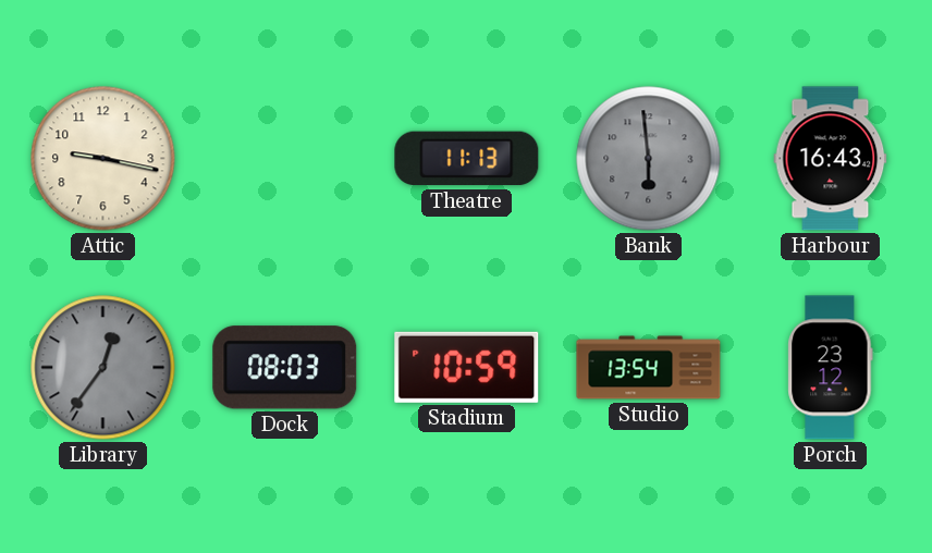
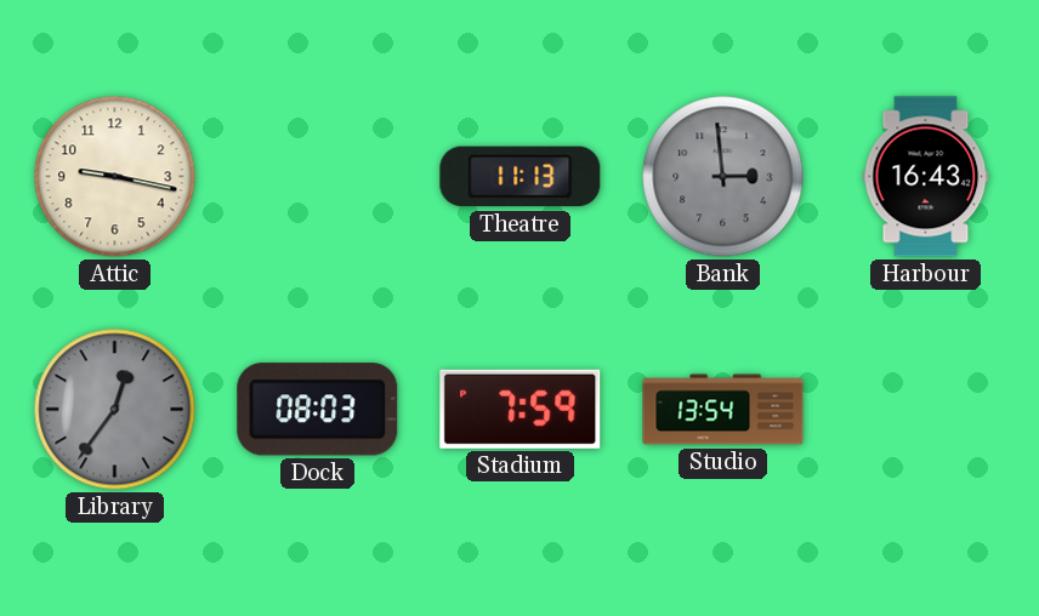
Bank: 5:59 -> 2:59 (723, 177)
Stadium: 10:59 -> 7:59 (521, 409)
Porch: 23:12 -> none (831, 368)
